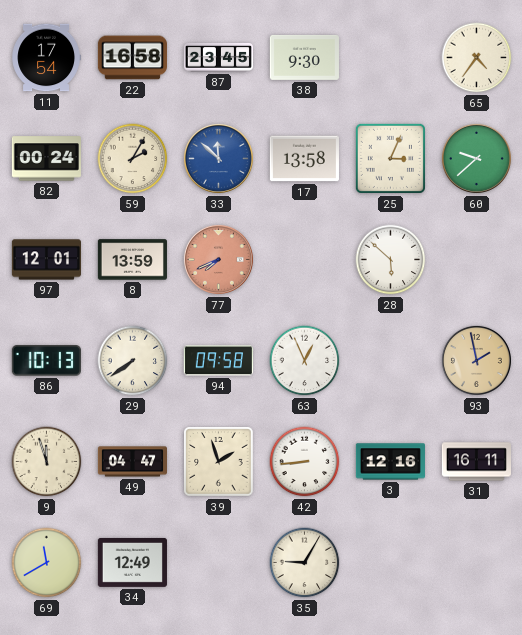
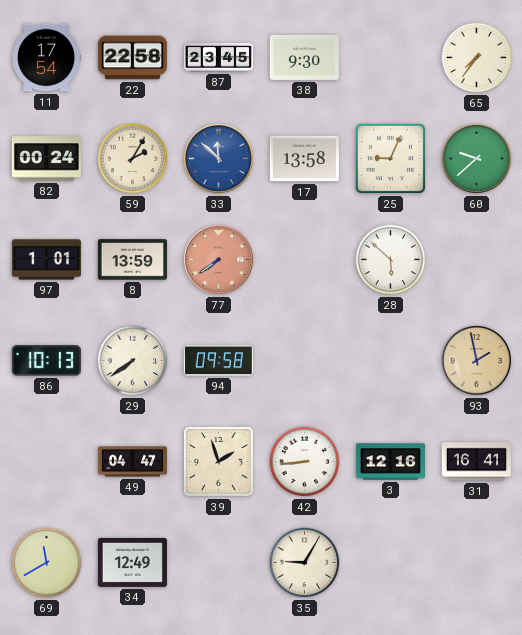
22: 16:58 -> 22:58 (132, 58)
65: 4:36 -> 7:36 (477, 58)
25: 3:04 -> 9:04 (390, 158)
97: 12:01 -> 1:01 (46, 260)
77: 7:41 -> 7:39 (218, 259)
63: 12:56 -> none (305, 361)
9: 11:57 -> none (47, 462)
31: 16:11 -> 16:41 (476, 462)
